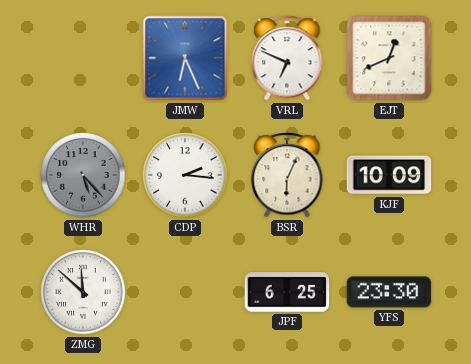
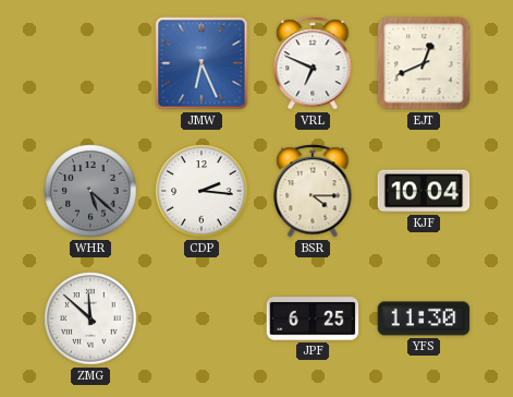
WHR: 5:23 -> 5:22 (90, 191)
BSR: 6:04 -> 4:15 (313, 191)
KJF: 10:09 -> 10:04 (424, 191)
YFS: 23:30 -> 11:30 (424, 318)
